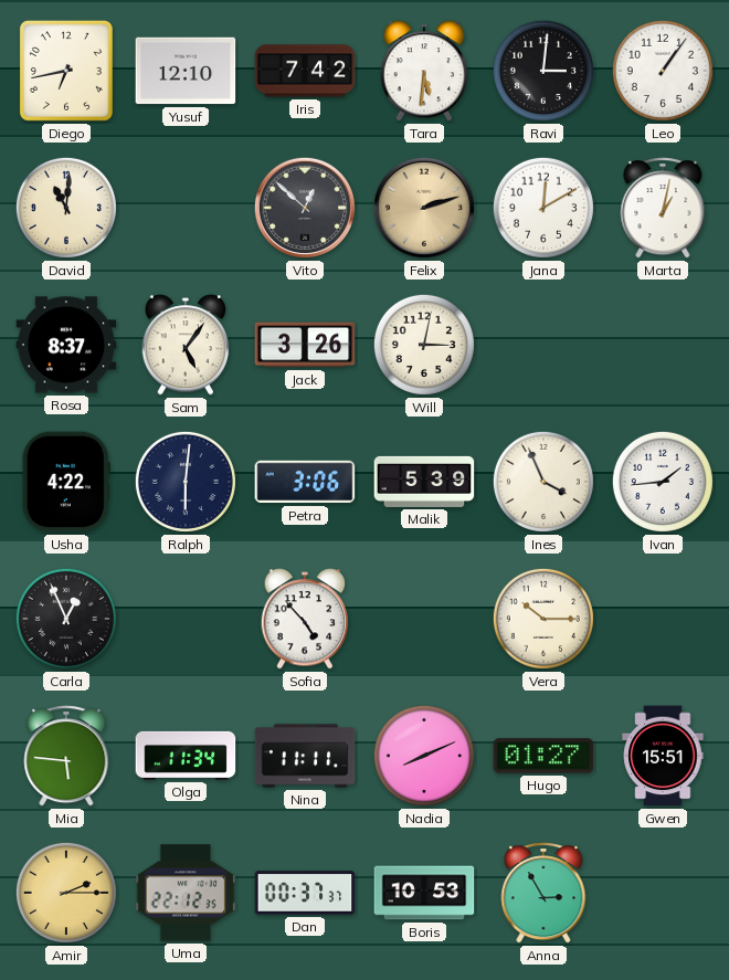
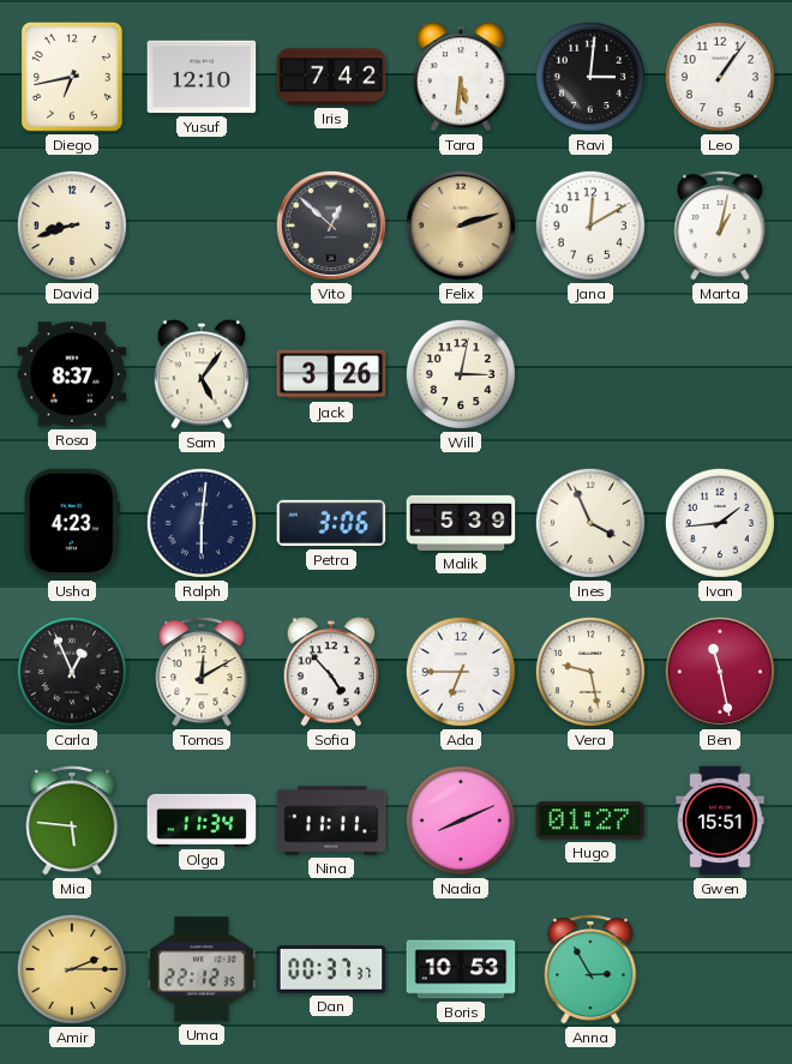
David: 11:01 -> 8:42 (72, 226)
Usha: 4:22 -> 4:23 (72, 523)
Tomas: none -> 12:10 (202, 672)
Ada: none -> 6:45 (461, 672)
Vera: 10:15 -> 9:28 (590, 672)
Ben: none -> 11:28 (720, 672)
